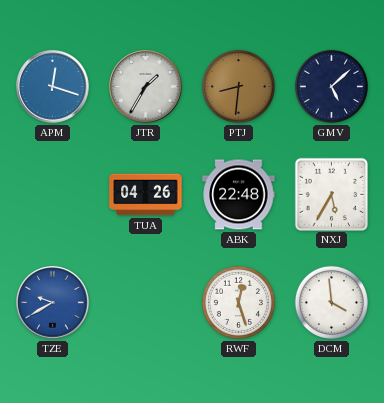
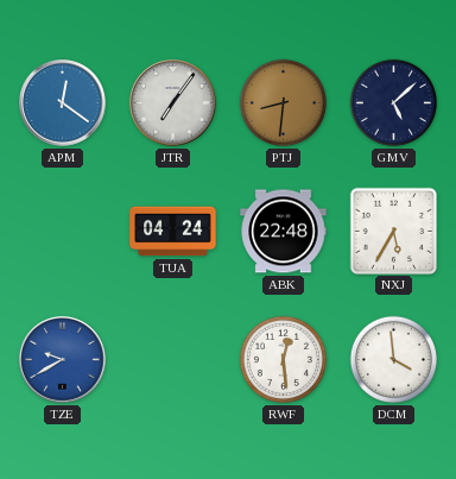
APM: 12:18 -> 12:21 (63, 103)
JTR: 1:35 -> 7:06 (173, 103)
TUA: 04:26 -> 04:24 (173, 232)
RWF: 12:27 -> 12:29 (283, 359)
